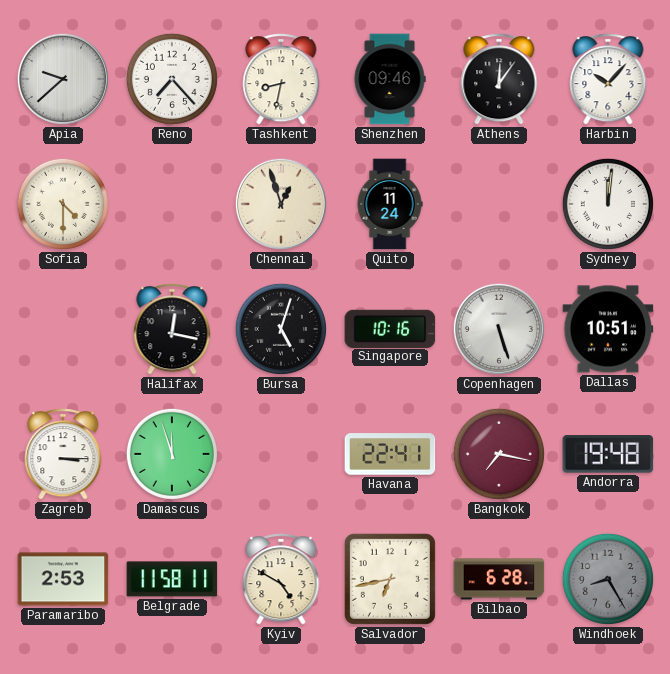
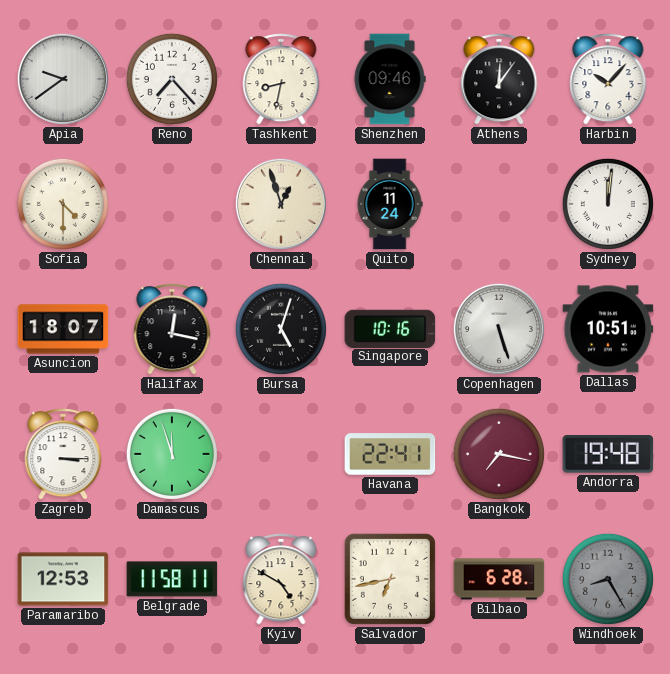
Apia: 9:38 -> 9:39 (63, 79)
Asuncion: none -> 18:07 (63, 329)
Paramaribo: 2:53 -> 12:53 (63, 579)
